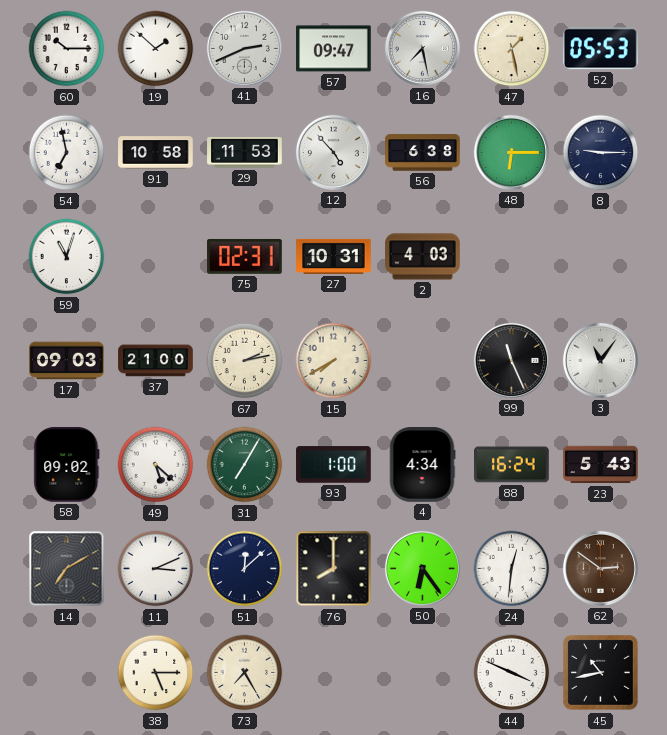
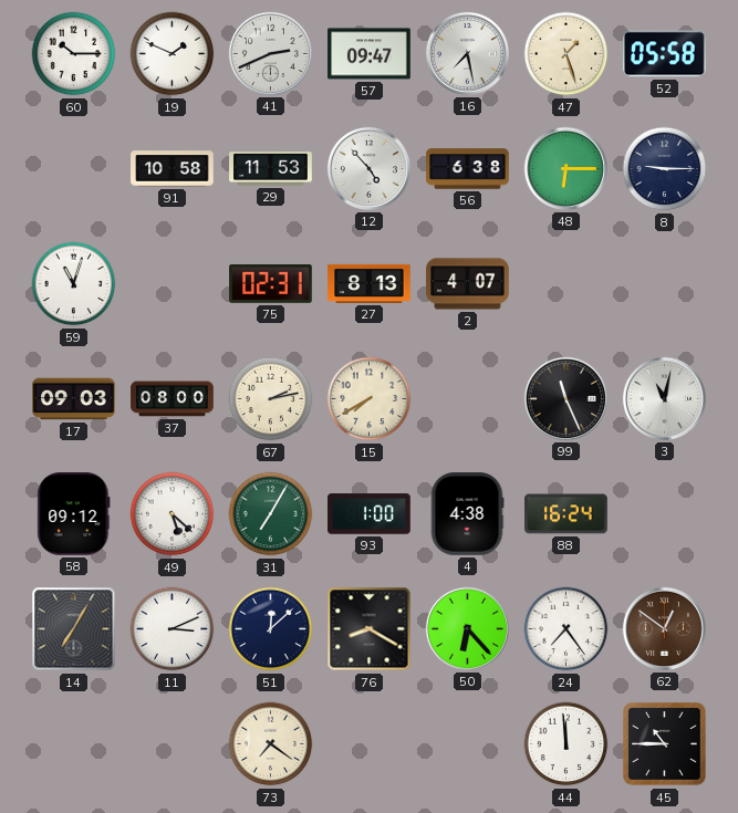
19: 1:52 -> 1:49 (173, 54)
47: 1:28 -> 1:27 (567, 54)
52: 05:53 -> 05:58 (664, 54)
54: 6:58 -> none (67, 153)
27: 10:31 -> 8:13 (370, 283)
2: 4:03 -> 4:07 (468, 284)
37: 21:00 -> 08:00 (173, 399)
3: 11:06 -> 11:02 (664, 398)
58: 09:02 -> 09:12 (74, 514)
4: 4:34 -> 4:38 (467, 514)
23: 5:43 -> none (601, 465)
14: 7:10 -> 7:05 (74, 629)
76: 8:00 -> 8:20 (370, 629)
50: 6:24 -> 6:23 (467, 628)
24: 12:31 -> 7:24 (567, 629)
62: 2:51 -> 12:51 (664, 628)
38: 5:15 -> none (156, 673)
73: 7:25 -> 7:21 (271, 744)
44: 3:49 -> 11:59 (567, 744)
45: 10:43 -> 10:45 (665, 744)
